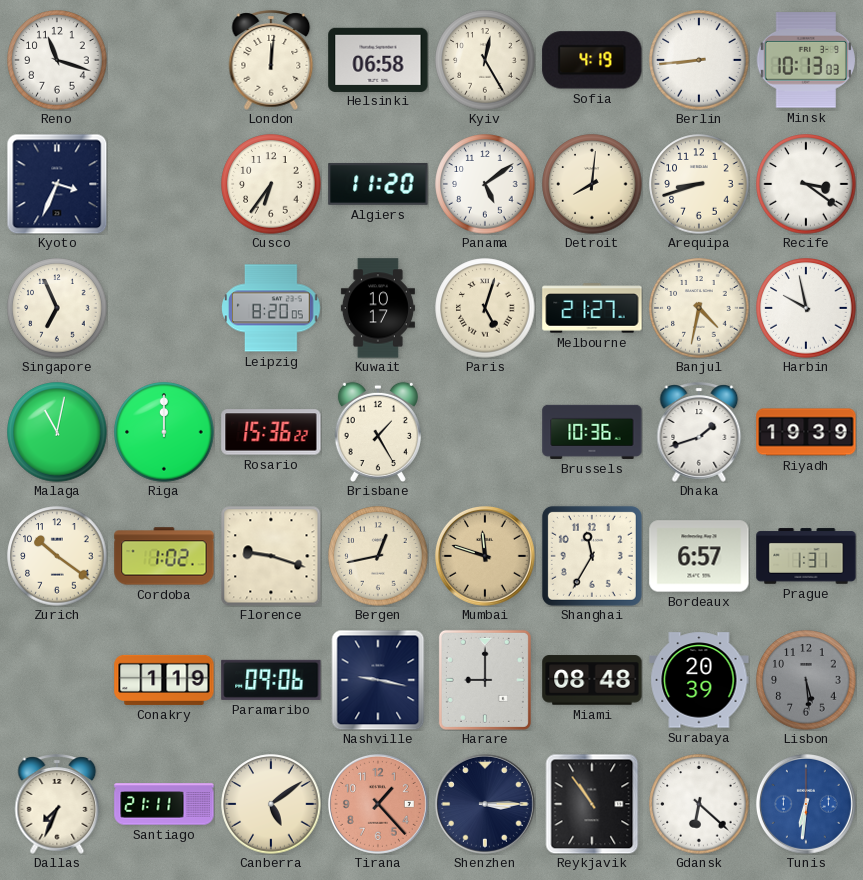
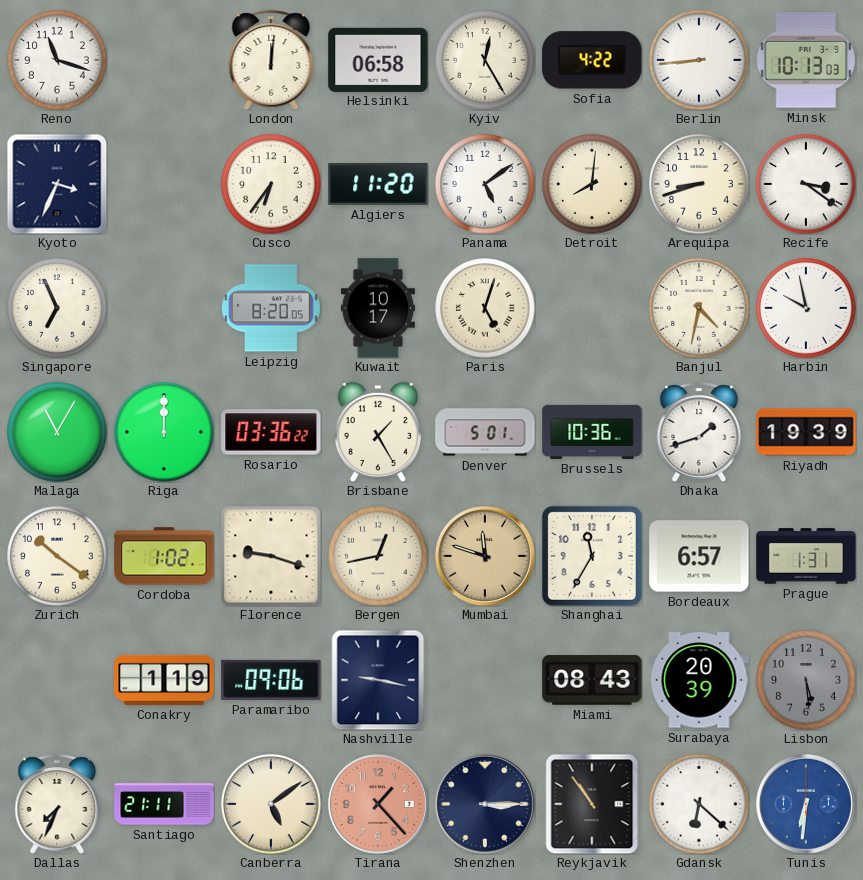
Sofia: 4:19 -> 4:22 (592, 60)
Melbourne: 21:27 -> none (592, 308)
Malaga: 11:02 -> 11:05 (57, 432)
Rosario: 15:36 -> 03:36 (271, 432)
Denver: none -> 5:01 (485, 432)
Harare: 9:00 -> none (485, 680)
Miami: 08:48 -> 08:43 (592, 680)
